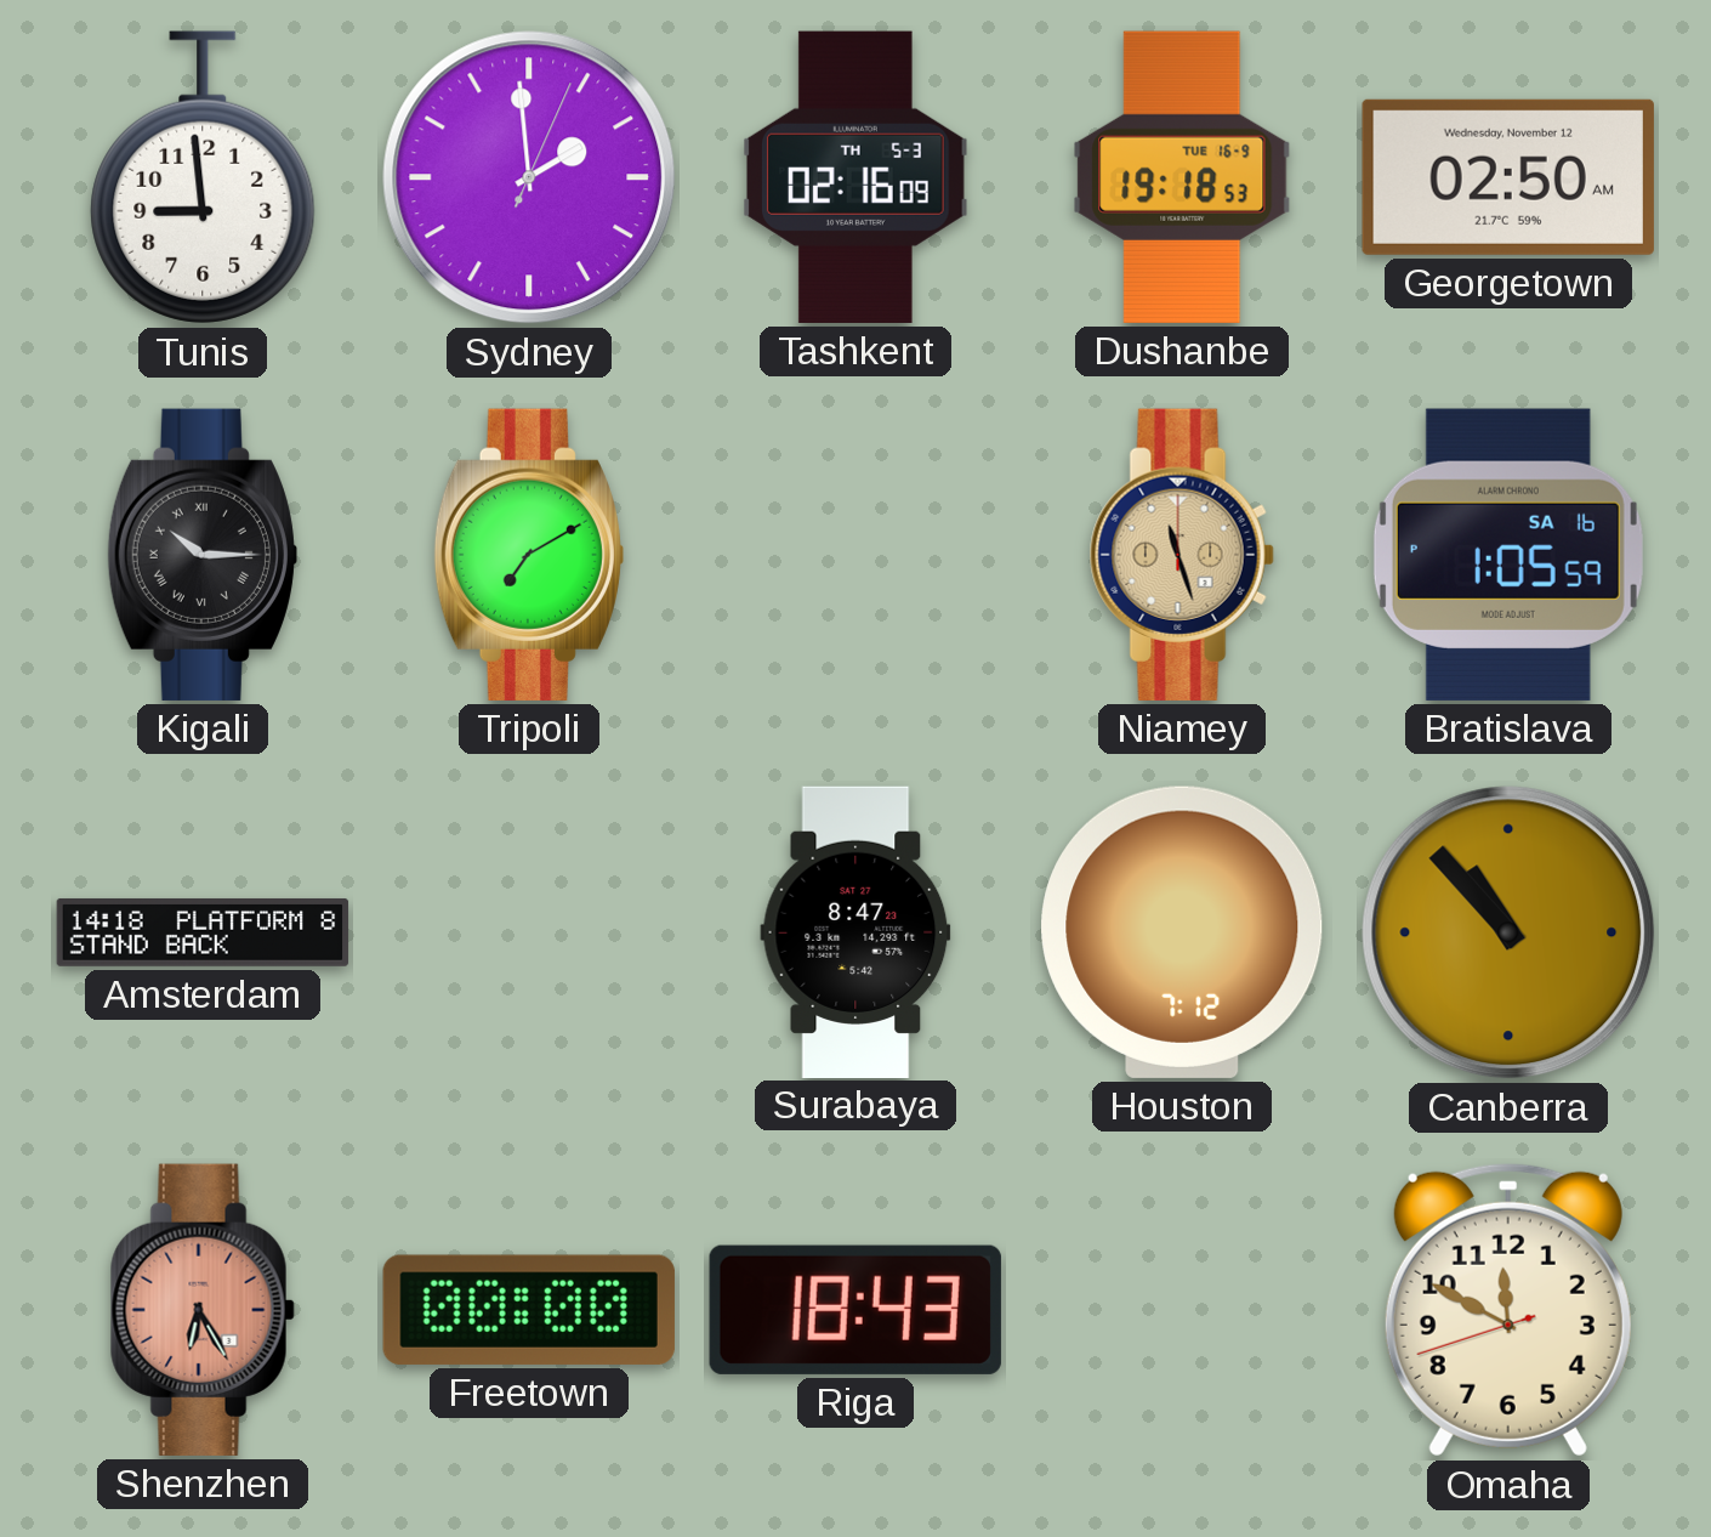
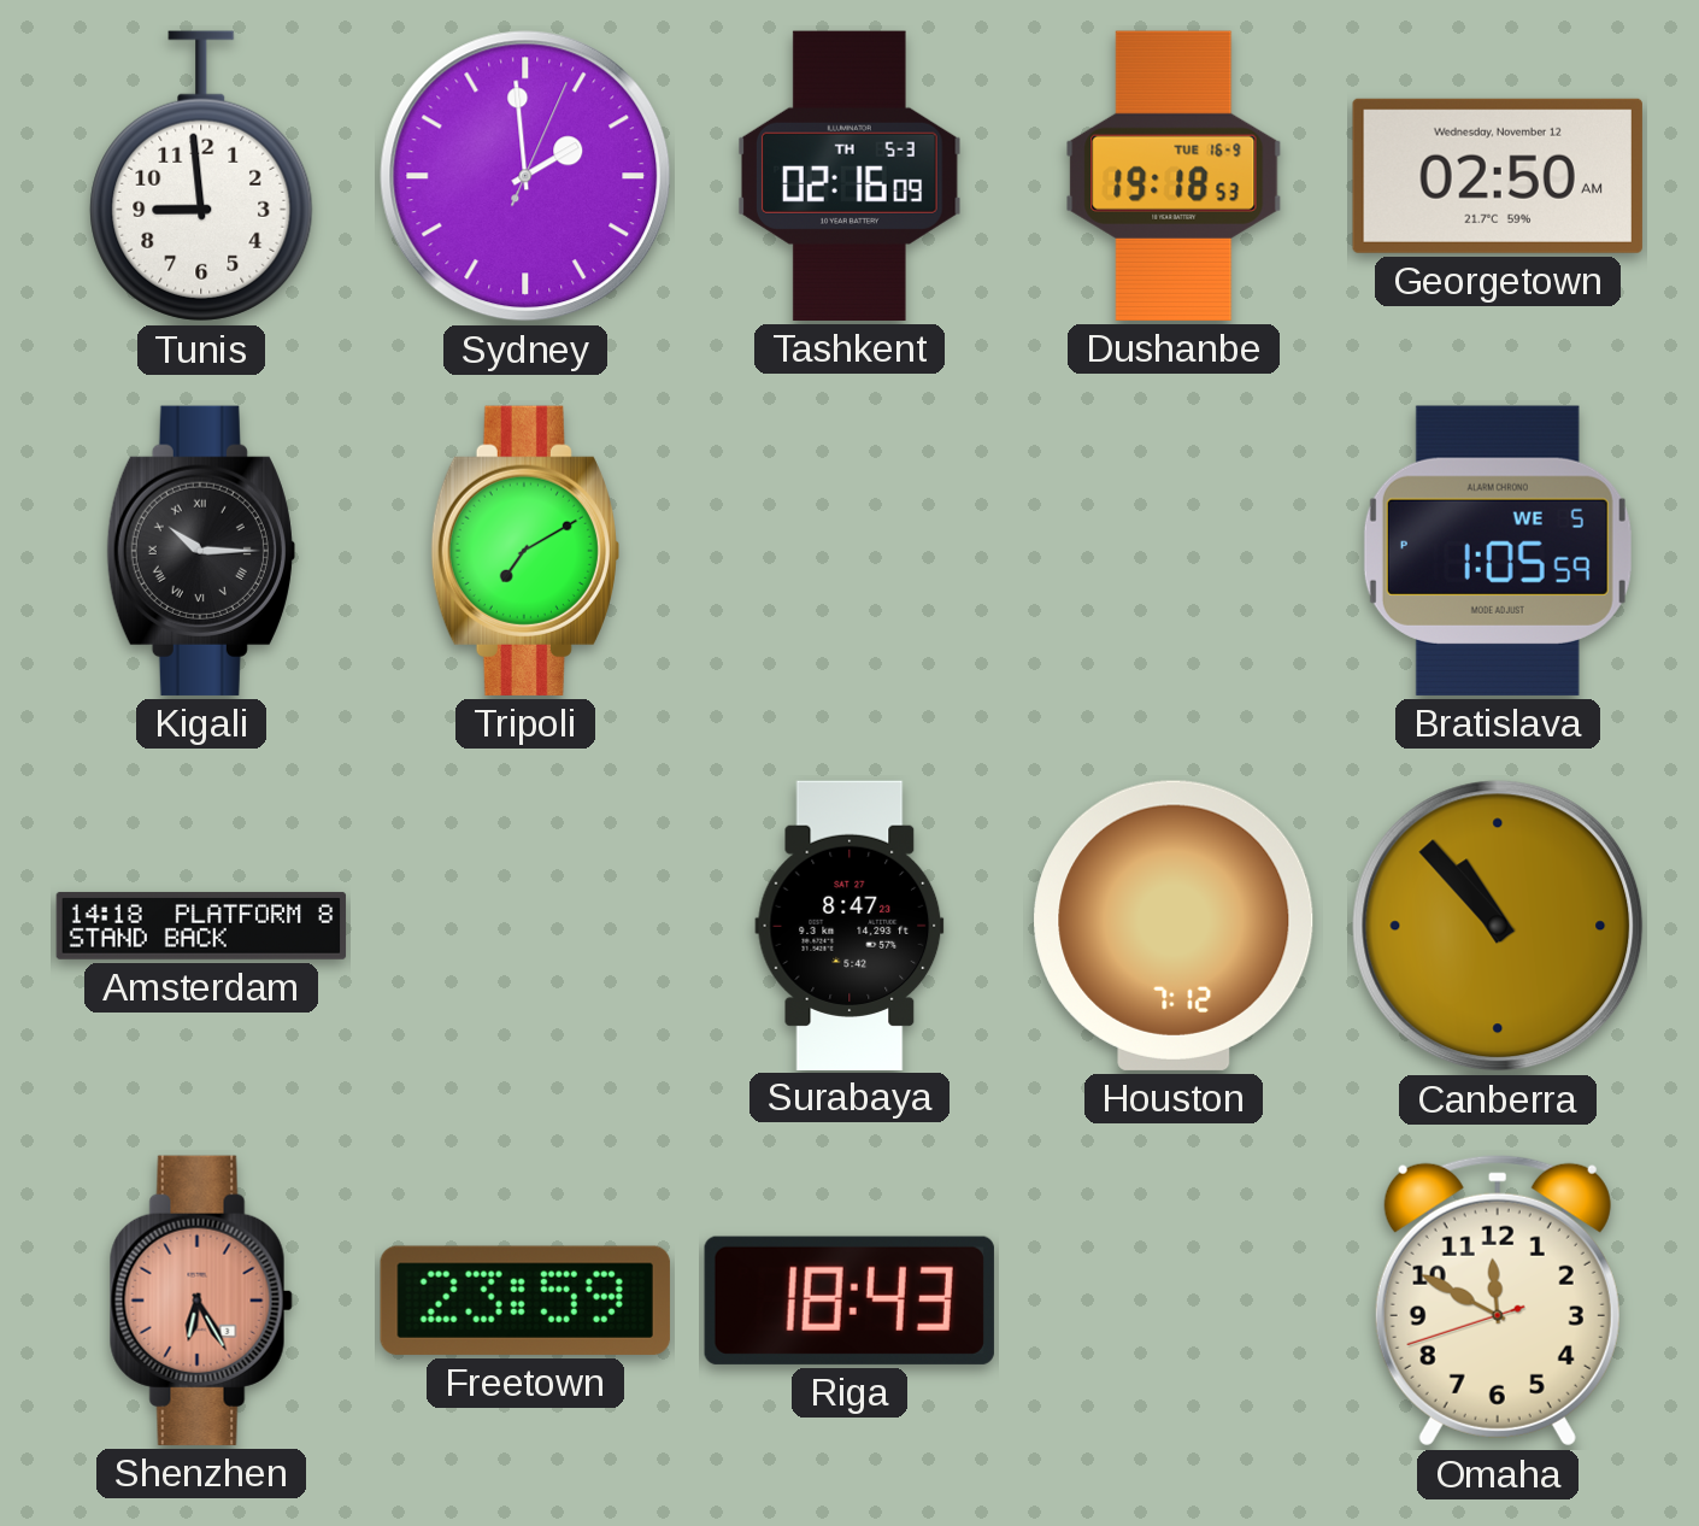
Niamey: 11:27 -> none (1182, 555)
Bratislava date: SA 16 -> WE 5 (1498, 551)
Freetown: 00:00 -> 23:59 (525, 1301)
